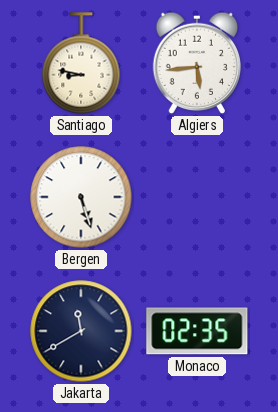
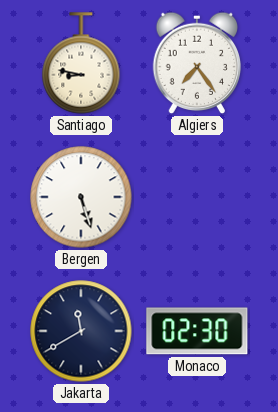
Algiers: 5:44 -> 7:24 (197, 63)
Monaco: 02:35 -> 02:30 (197, 331)
